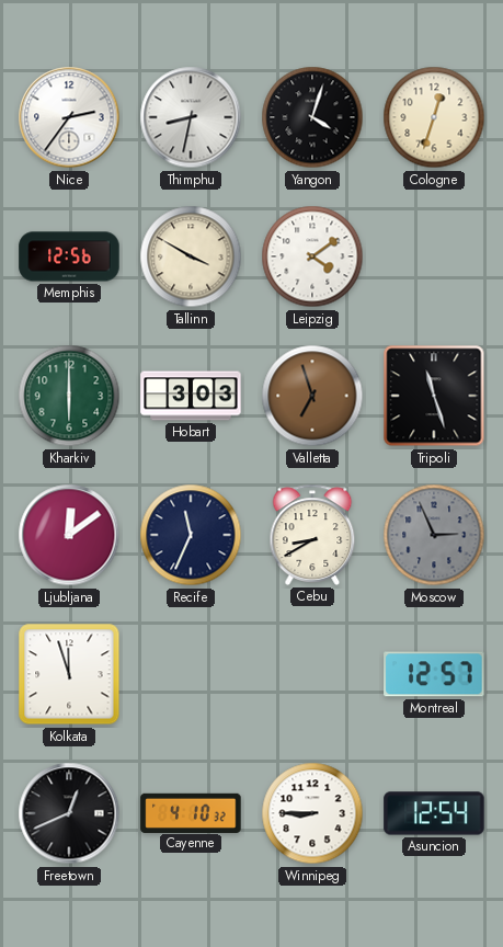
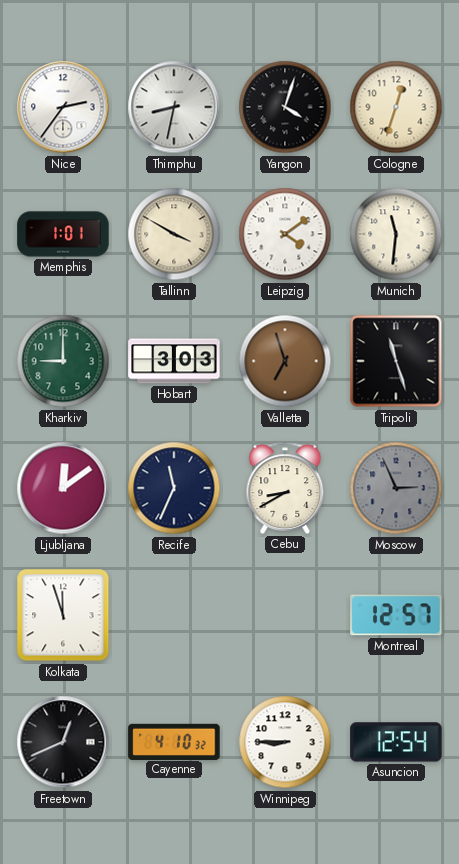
Memphis: 12:56 -> 1:01 (63, 234)
Munich: none -> 11:31 (396, 234)
Kharkiv: 6:00 -> 9:00 (63, 361)
